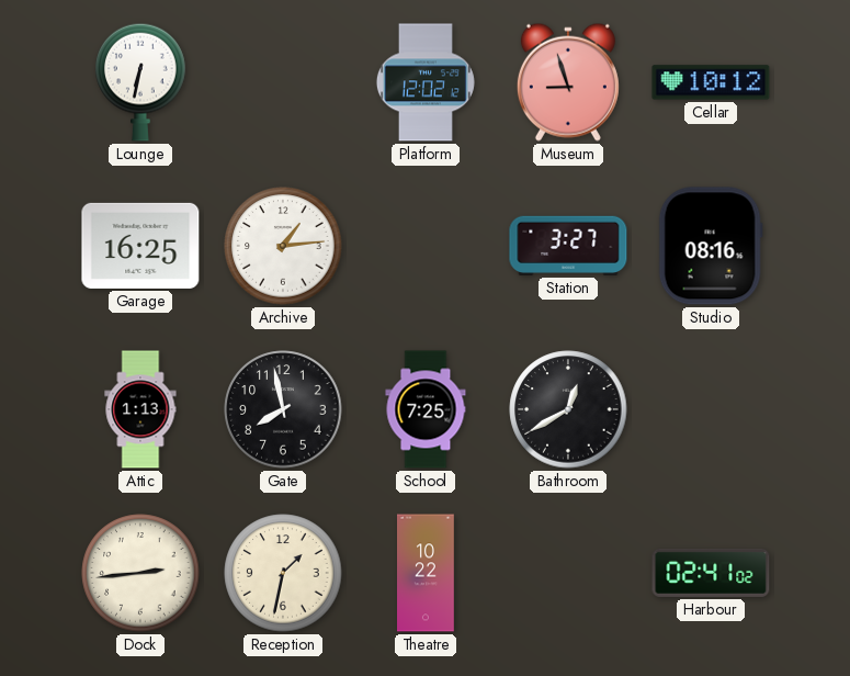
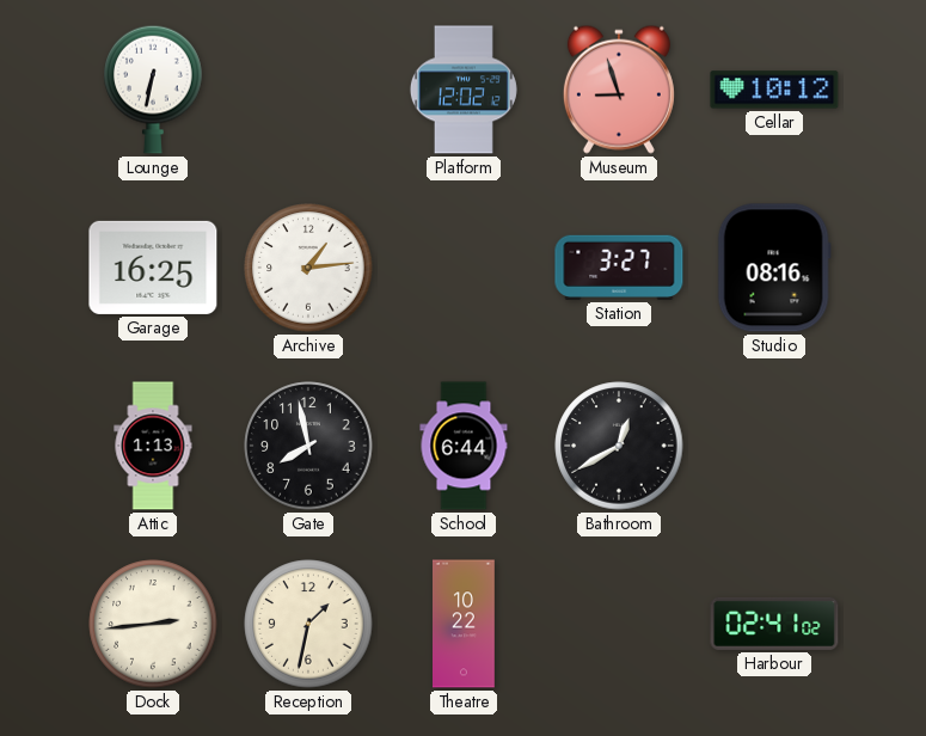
School: 7:25 -> 6:44 (464, 446)
